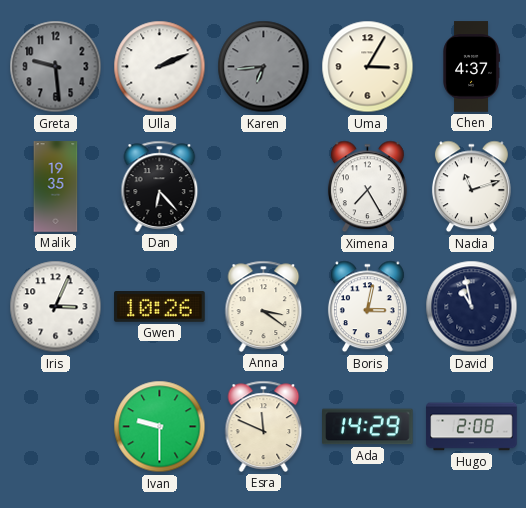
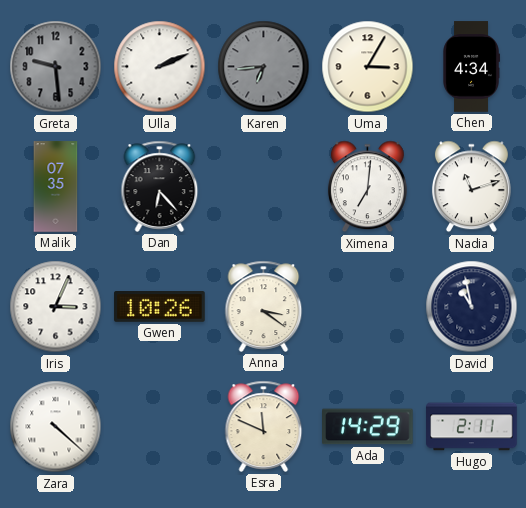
Chen: 4:37 -> 4:34 (471, 67)
Malik: 19:35 -> 07:35 (56, 187)
Ximena: 7:25 -> 7:01 (367, 187)
Boris: 3:02 -> none (367, 307)
Zara: none -> 4:22 (56, 427)
Ivan: 9:30 -> none (160, 427)
Hugo: 2:08 -> 2:11 (472, 427)
